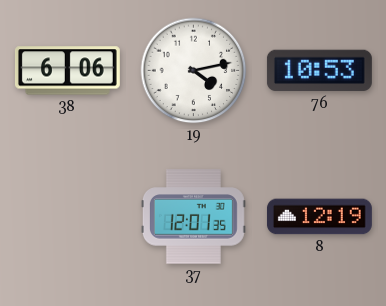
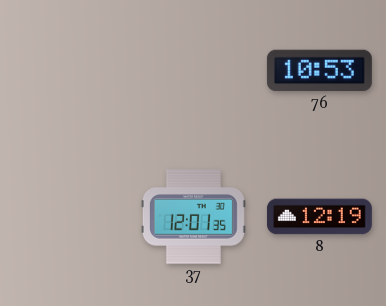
38: 6:06 -> none (67, 71)
19: 4:13 -> none (194, 71)
